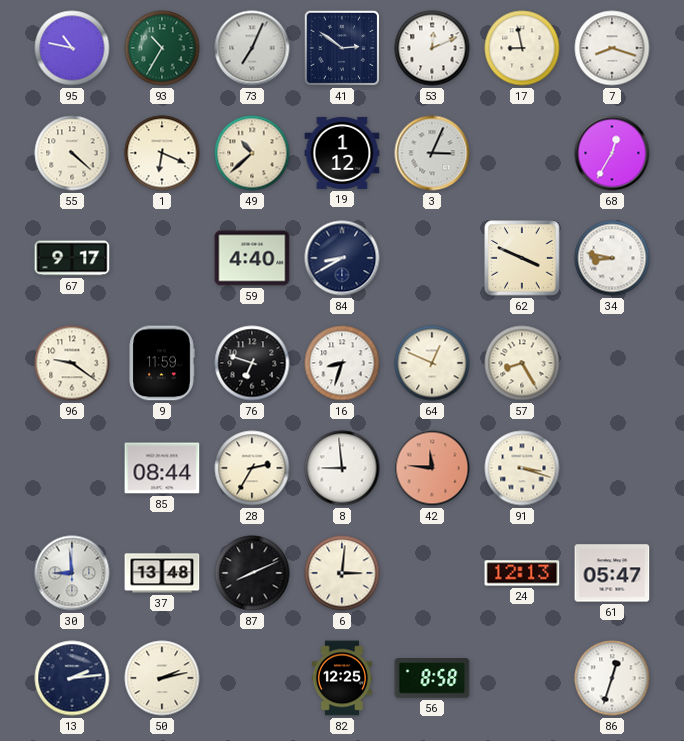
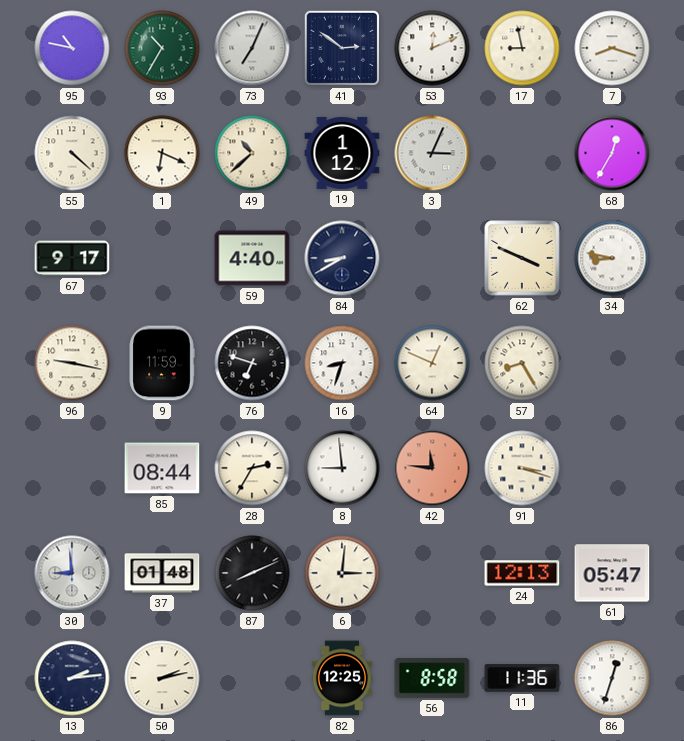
96: 9:21 -> 9:17 (72, 363)
37: 13:48 -> 01:48 (162, 573)
11: none -> 11:36 (522, 678)
